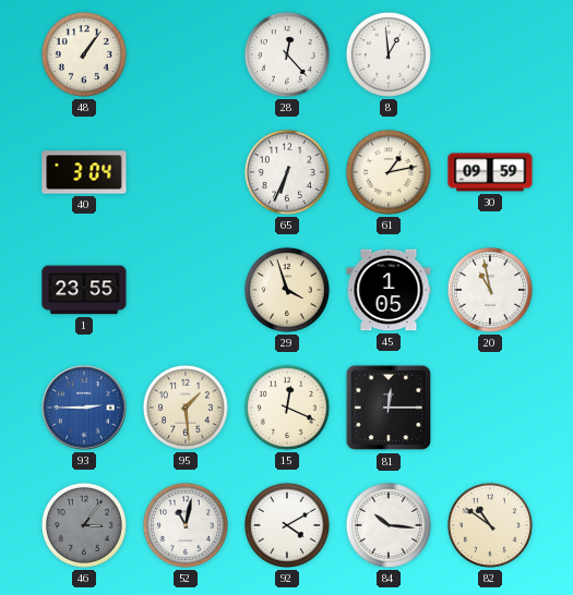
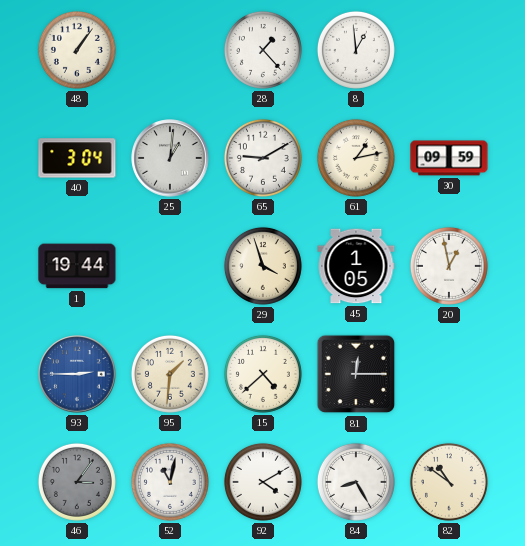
28: 12:23 -> 1:23 (263, 50)
25: none -> 1:01 (170, 158)
65: 6:34 -> 9:10 (263, 158)
1: 23:55 -> 19:44 (77, 266)
20: 10:58 -> 12:58 (449, 266)
95: 1:29 -> 1:31 (170, 374)
15: 12:19 -> 4:38 (263, 374)
84: 10:16 -> 8:25 (356, 482)
